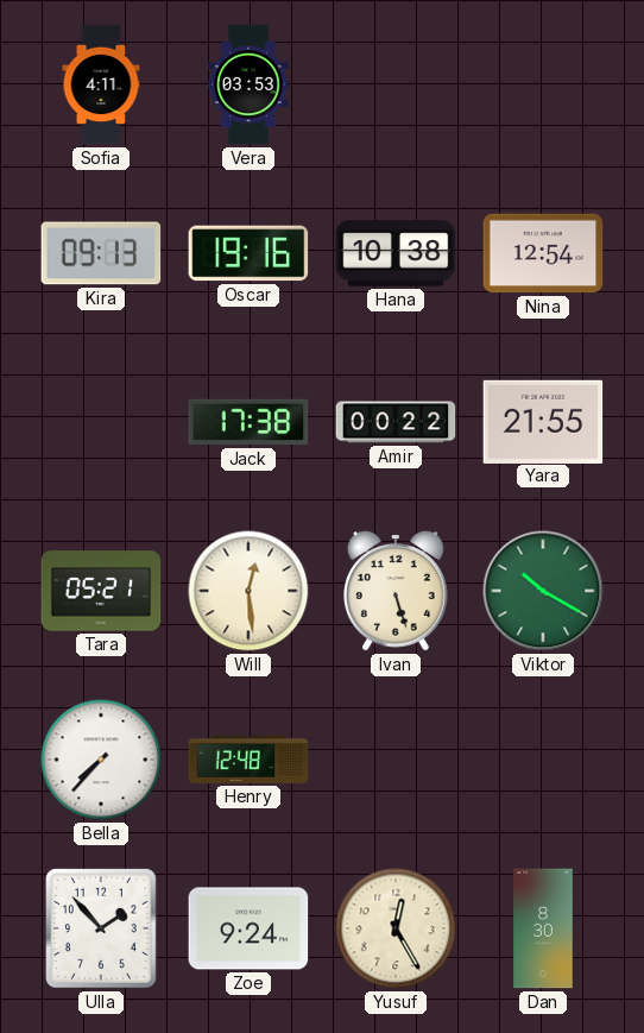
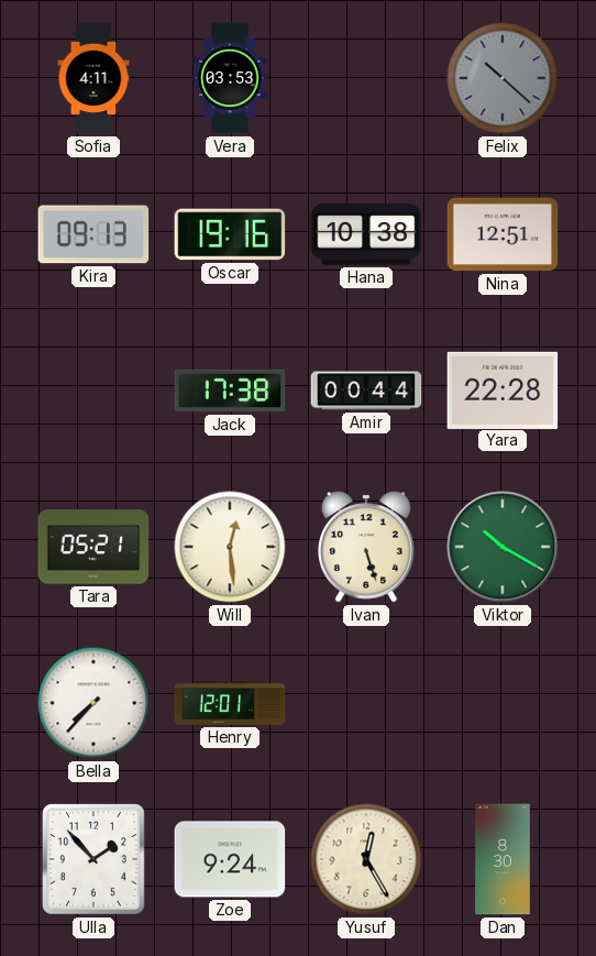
Felix: none -> 10:22 (503, 78)
Nina: 12:54 -> 12:51 (503, 234)
Amir: 00:22 -> 00:44 (366, 391)
Yara: 21:55 -> 22:28 (503, 389)
Henry: 12:48 -> 12:01 (230, 703)
